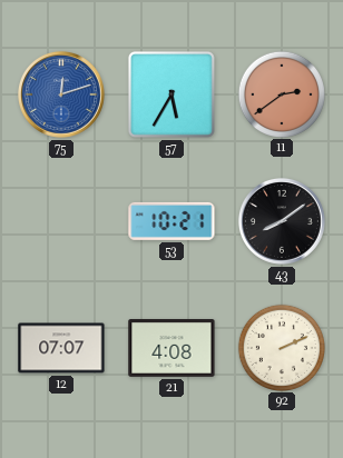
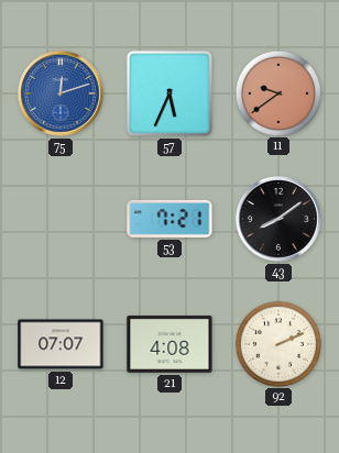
57: 5:35 -> 5:34 (169, 93)
11: 2:39 -> 9:39 (277, 92)
53: 10:21 -> 7:21 (169, 219)
